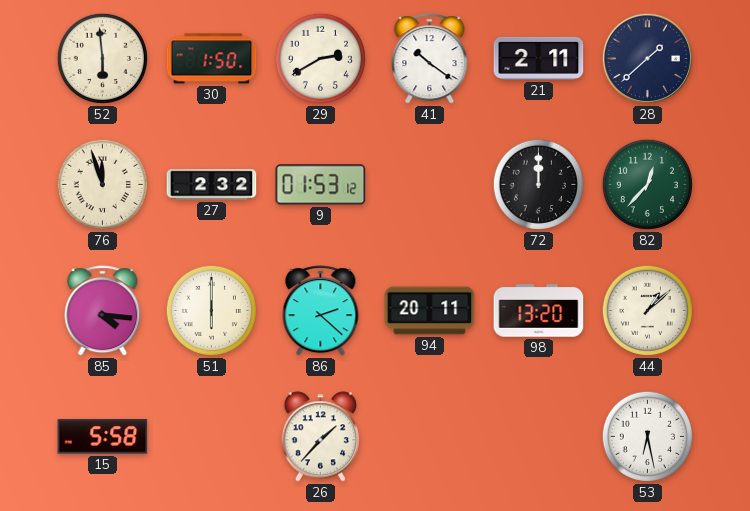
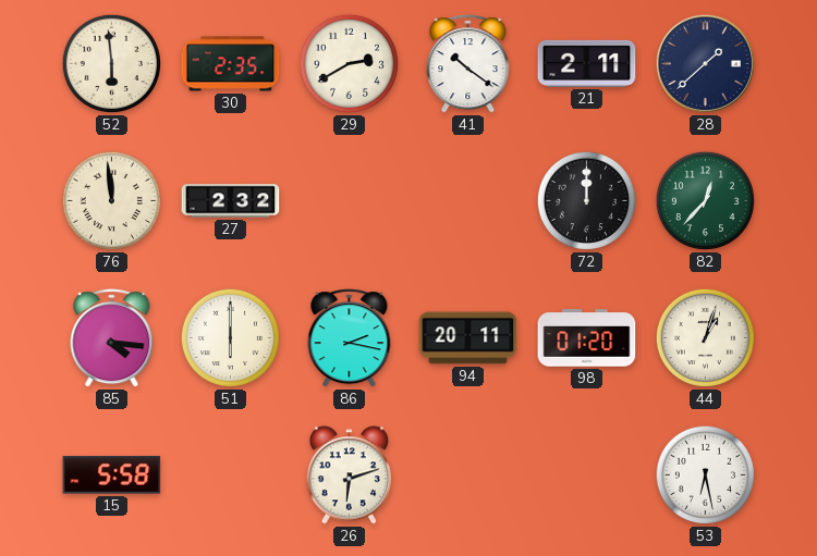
30: 1:50 -> 2:35 (231, 64)
76: 11:57 -> 11:59 (111, 200)
9: 01:53 -> none (321, 185)
86: 2:22 -> 2:17 (350, 338)
98: 13:20 -> 01:20 (587, 338)
44: 1:08 -> 1:03 (705, 337)
26: 1:37 -> 6:12 (349, 475)
